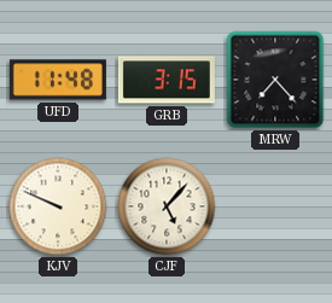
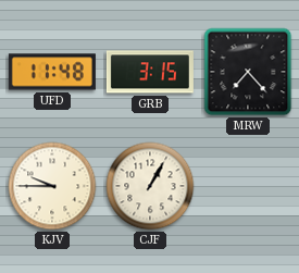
KJV: 9:49 -> 9:45 (52, 186)
CJF: 5:07 -> 1:05 (150, 186)
